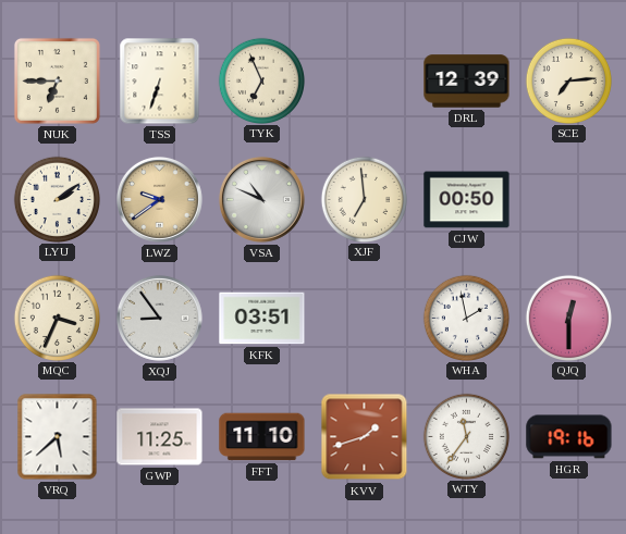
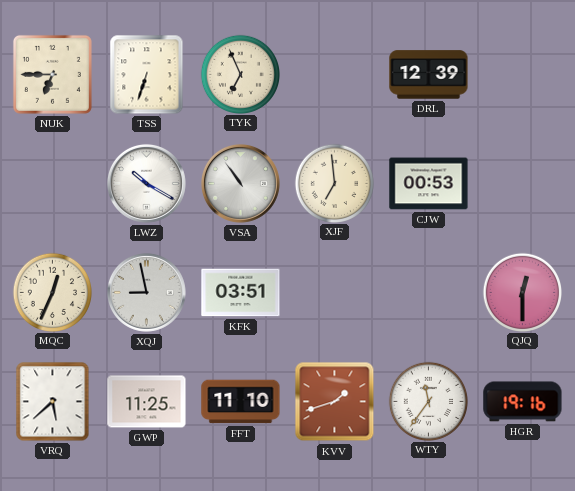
SCE: 7:14 -> none (568, 80)
LYU: 2:09 -> none (57, 199)
LWZ: 9:39 -> 10:20 (146, 183)
LWZ dial: champagne -> white (146, 183)
VSA: 10:49 -> 10:54 (240, 183)
CJW: 00:50 -> 00:53 (429, 184)
MQC: 3:34 -> 12:34 (52, 292)
XQJ: 8:54 -> 8:58 (146, 292)
WHA: 1:58 -> none (466, 318)
